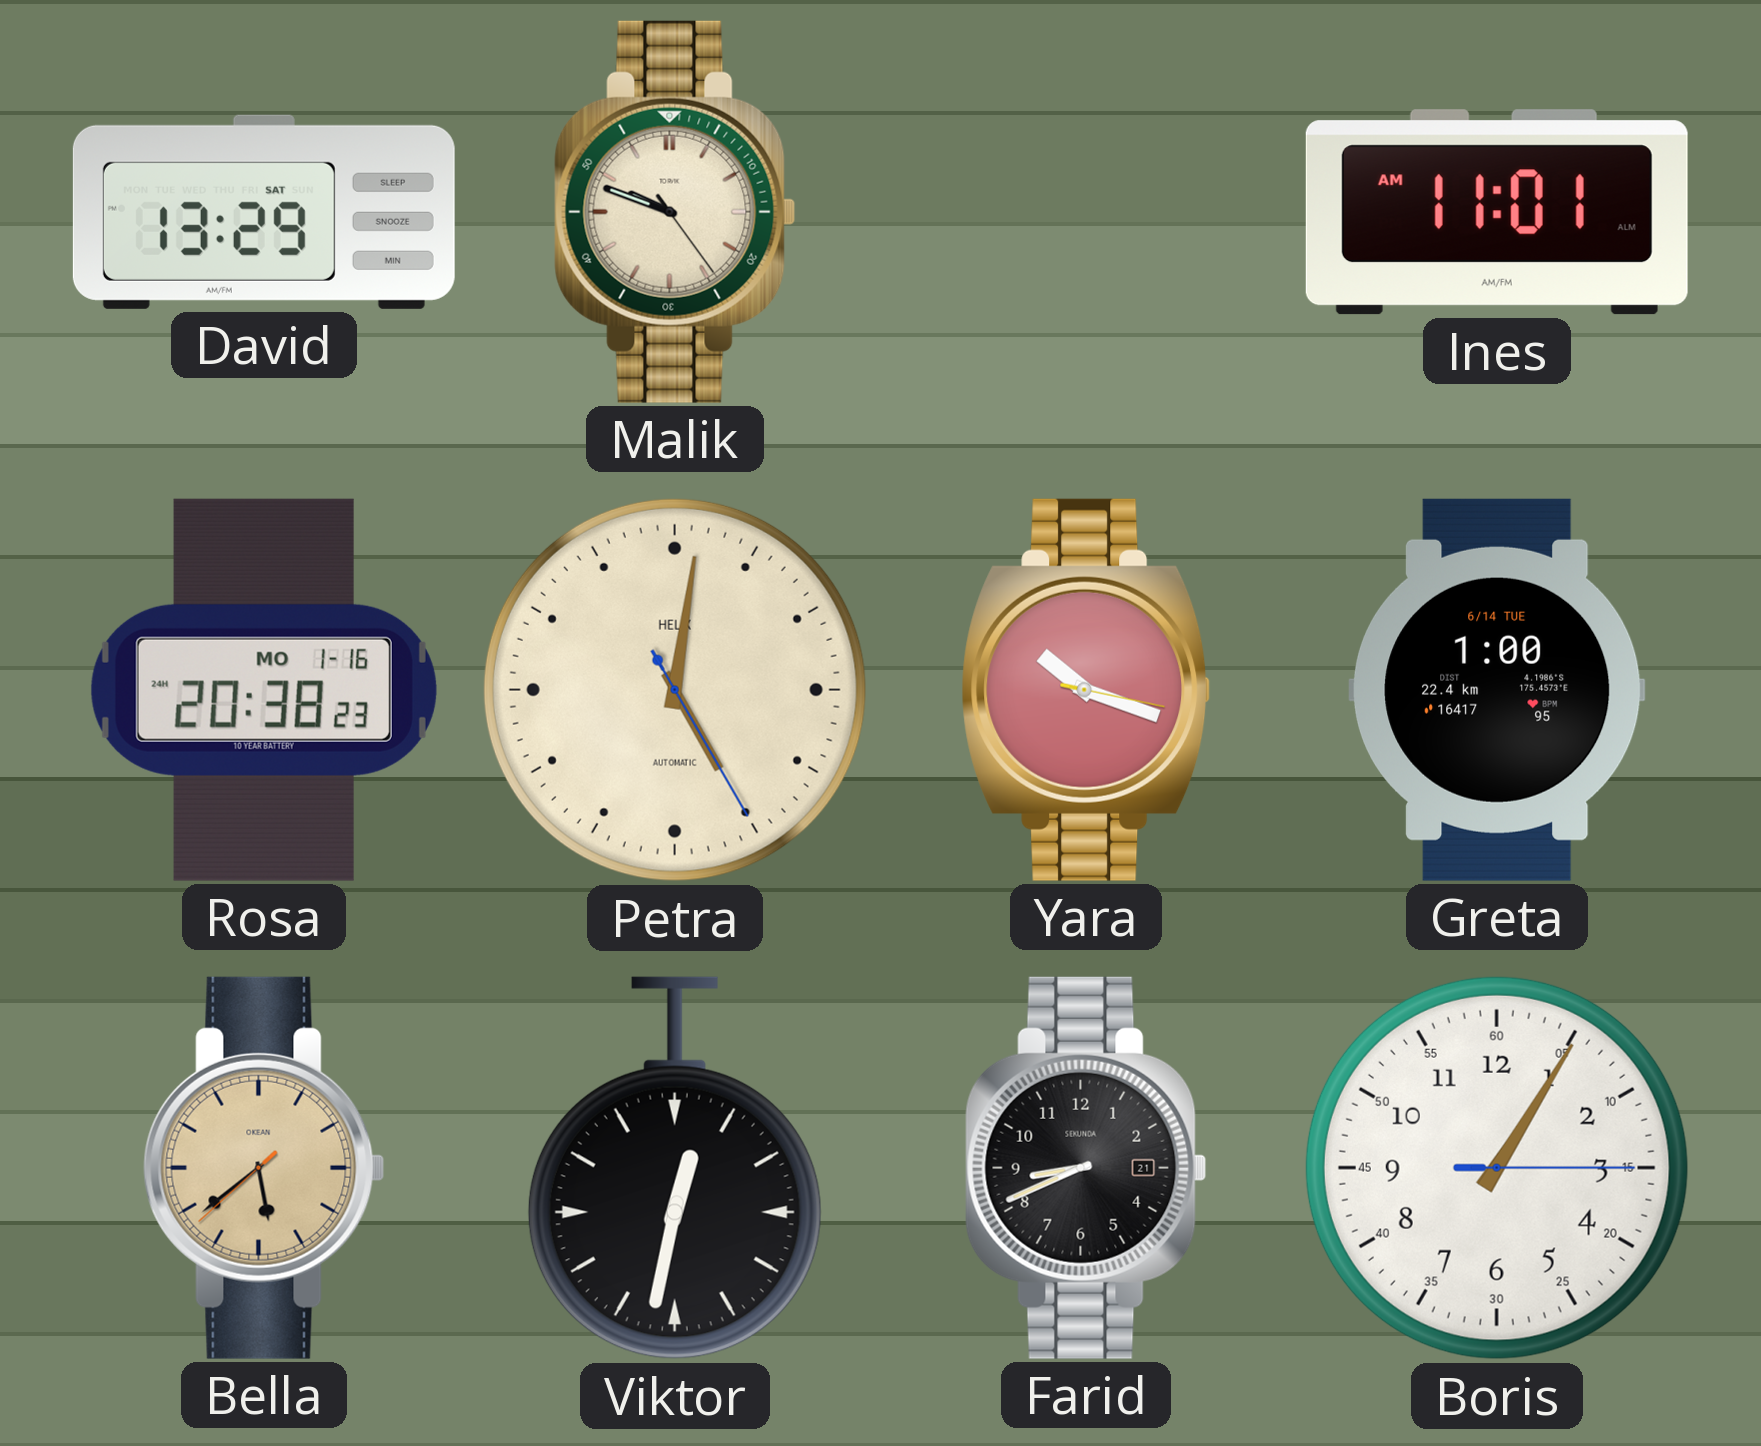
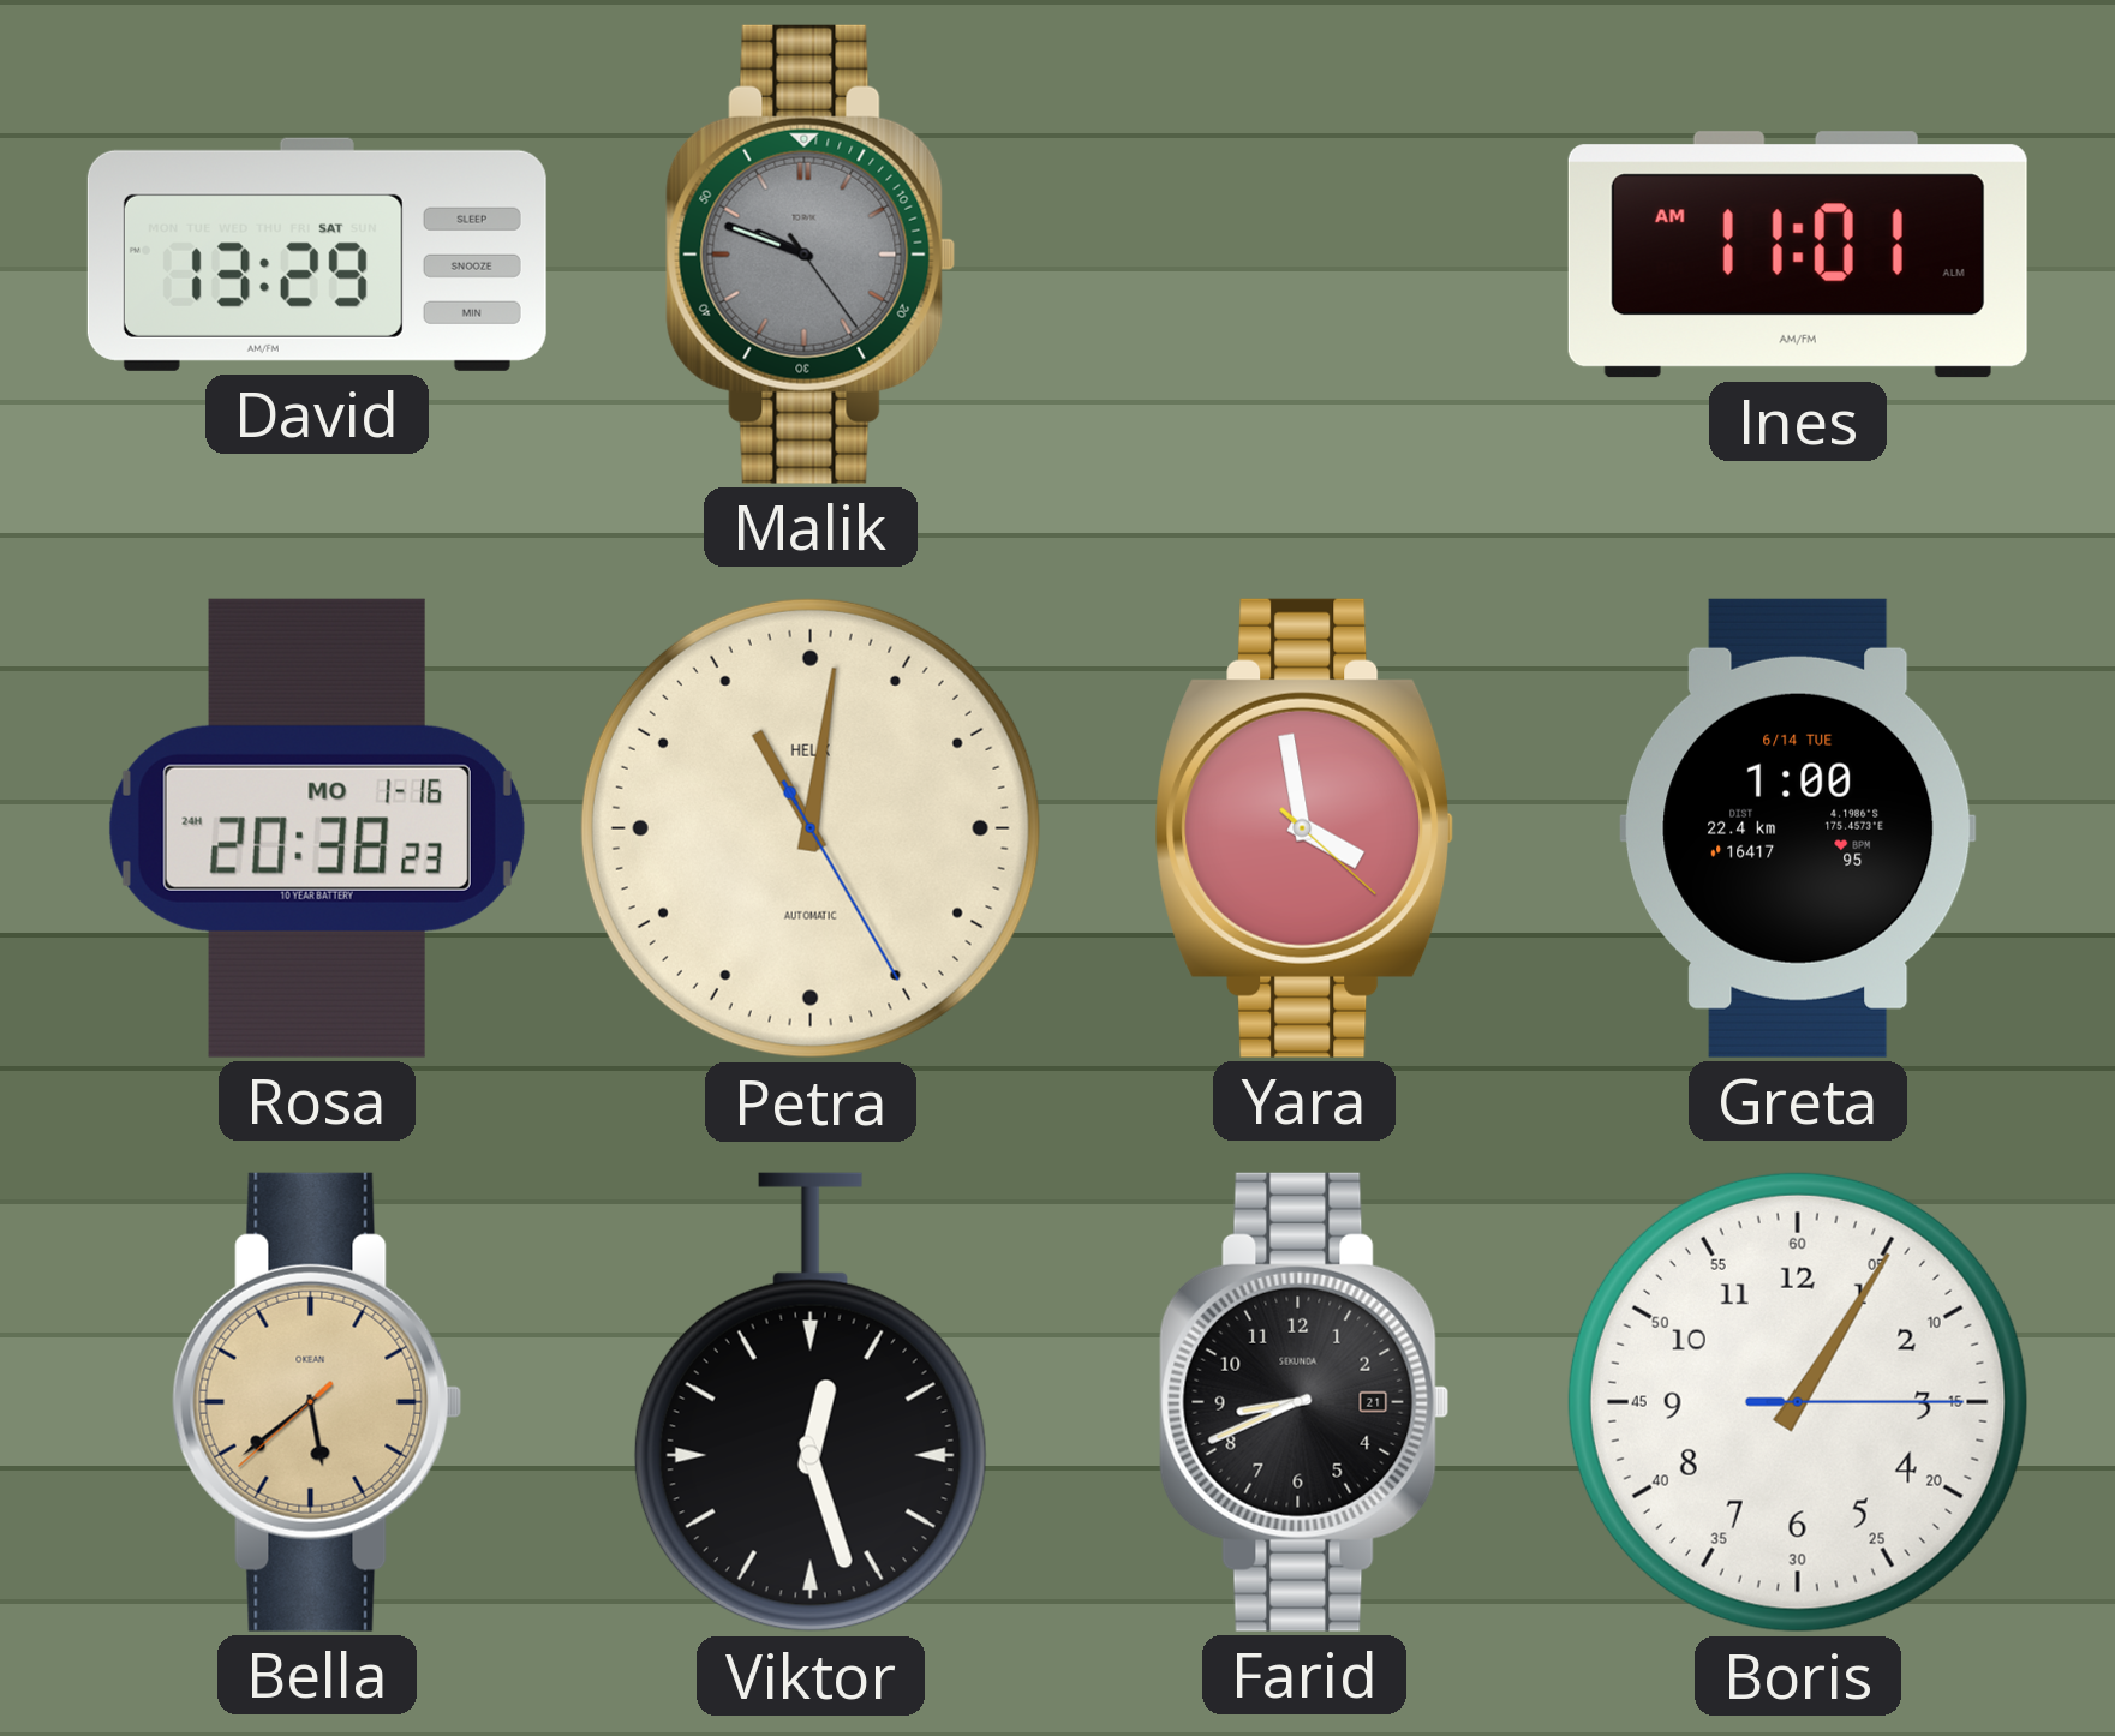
Malik dial: cream -> grey (811, 255)
Petra: 5:01 -> 11:01 (811, 828)
Yara: 10:18 -> 3:58 (1304, 828)
Viktor: 12:32 -> 12:27 (811, 1402)
